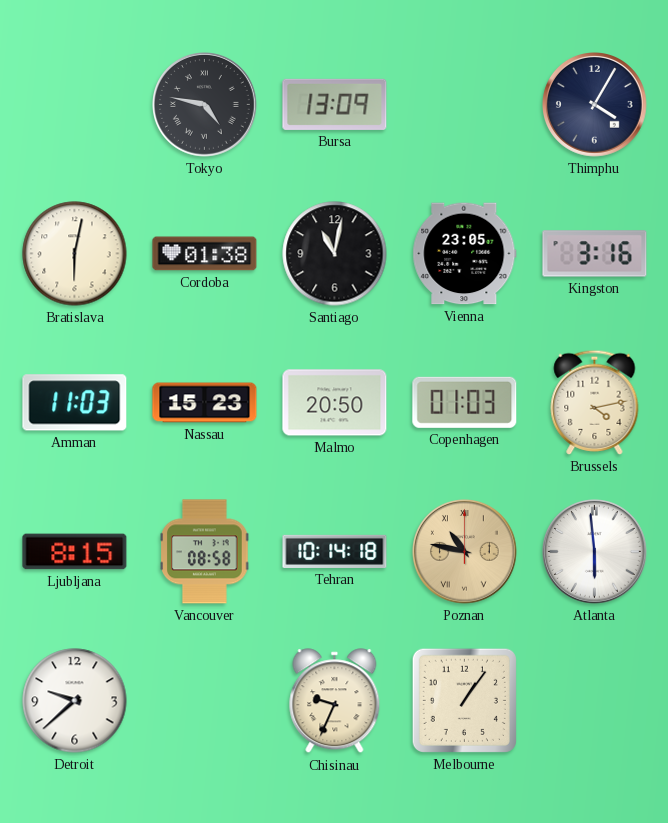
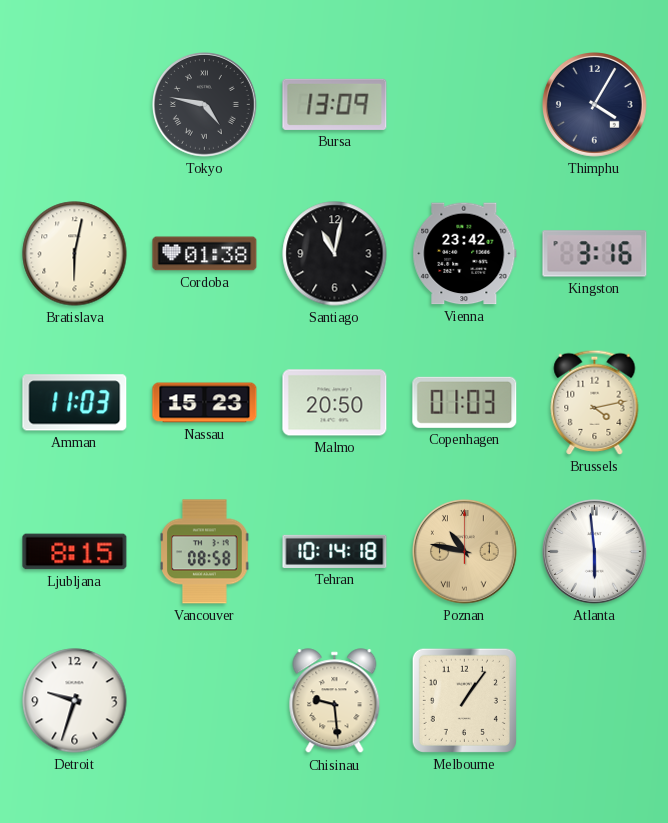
Vienna: 23:05 -> 23:42 (465, 254)
Detroit: 9:38 -> 9:33 (75, 701)
Chisinau: 9:34 -> 9:29 (335, 701)
